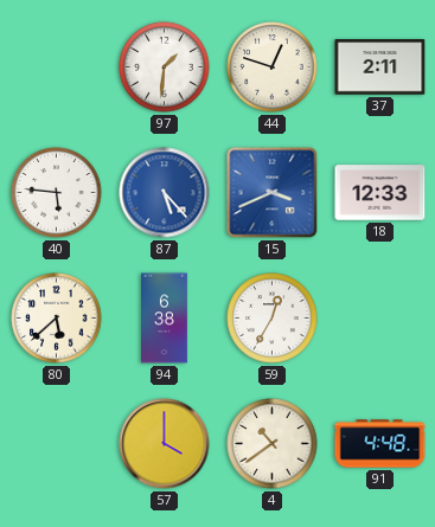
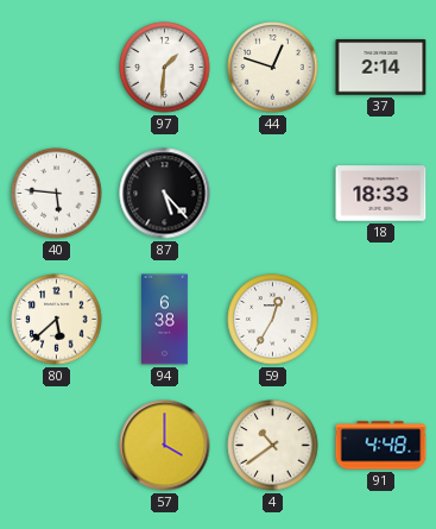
37: 2:11 -> 2:14 (381, 68)
87 dial: blue -> black (165, 194)
15: 3:41 -> none (273, 193)
18: 12:33 -> 18:33 (381, 194)
